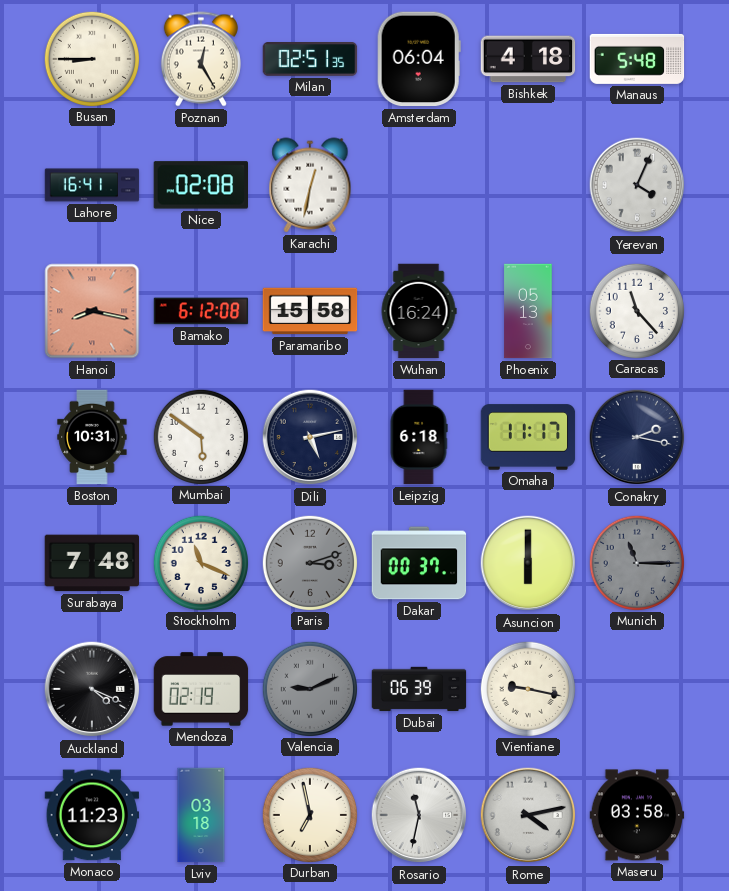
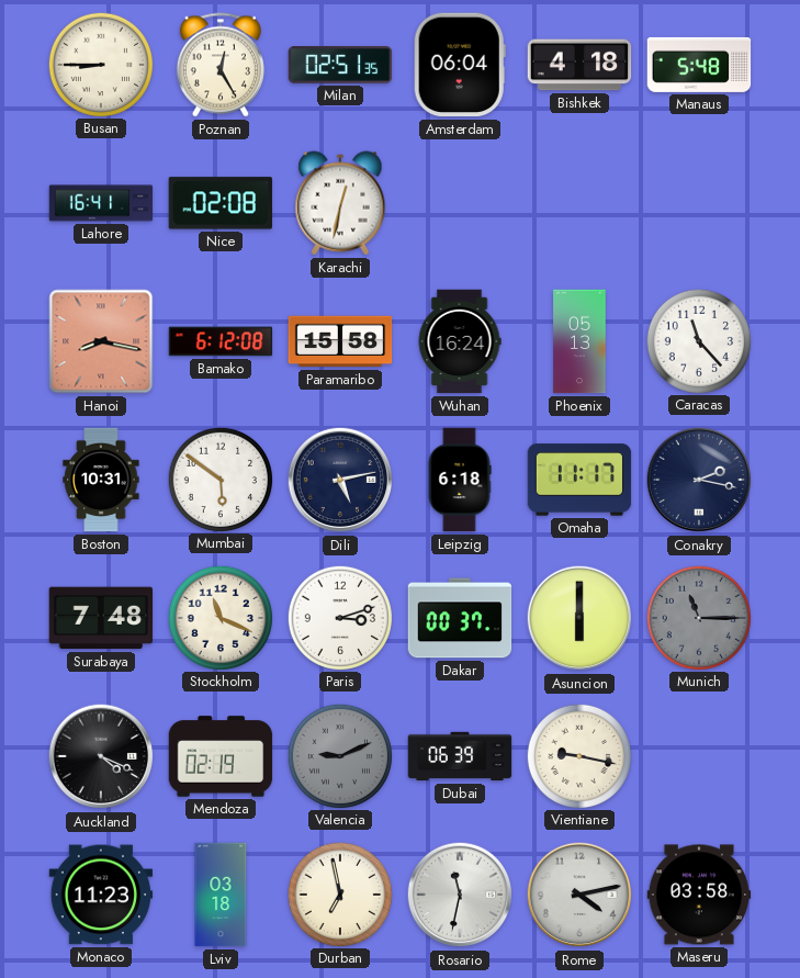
Yerevan: 4:04 -> none (637, 185)
Paris dial: grey -> white (339, 617)
